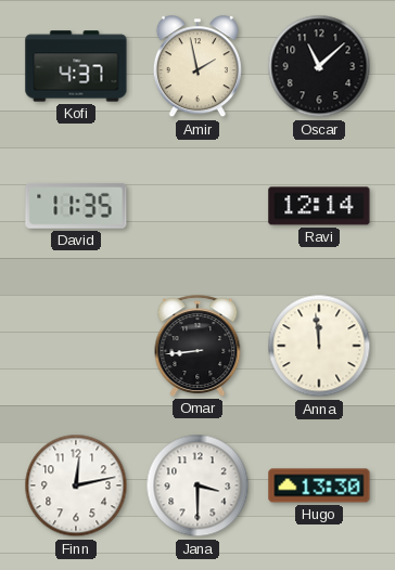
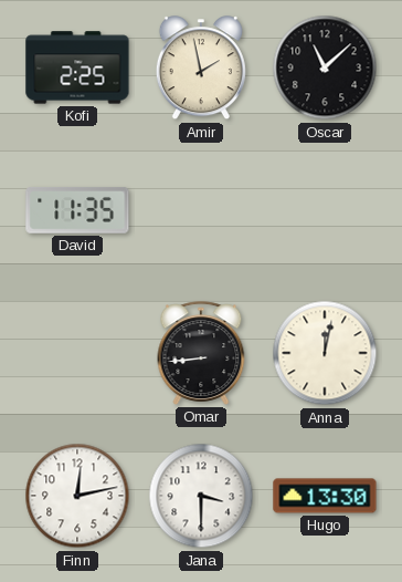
Kofi: 4:37 -> 2:25 (77, 67)
Ravi: 12:14 -> none (319, 206)
Anna: 11:59 -> 12:02 (325, 353)
